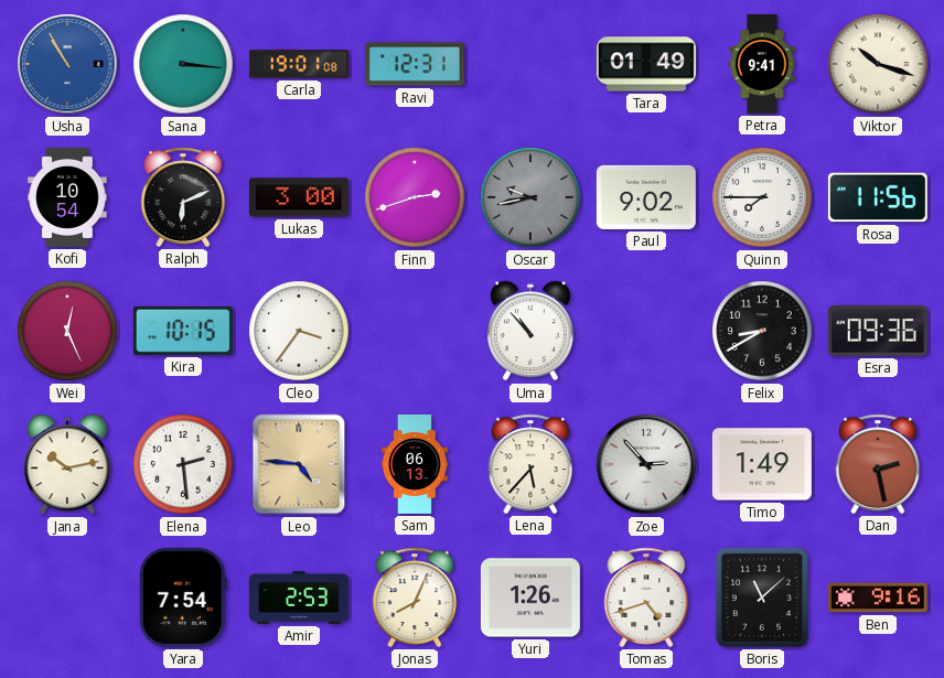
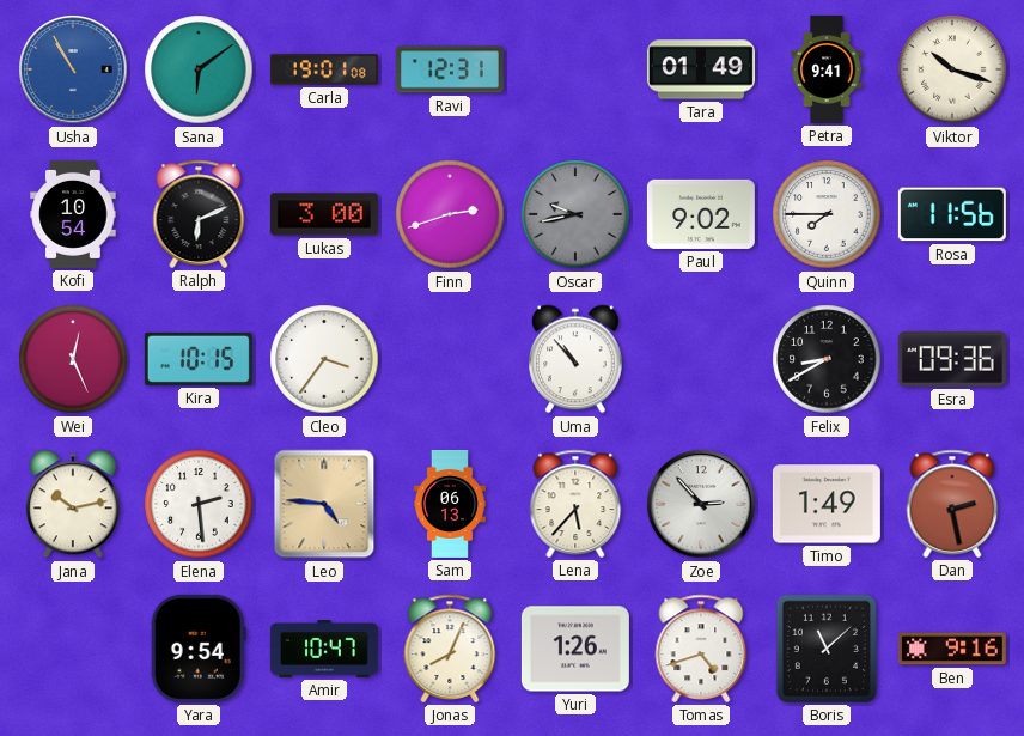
Sana: 3:16 -> 6:09 (199, 69)
Yara: 7:54 -> 9:54 (199, 649)
Amir: 2:53 -> 10:47 (324, 650)
